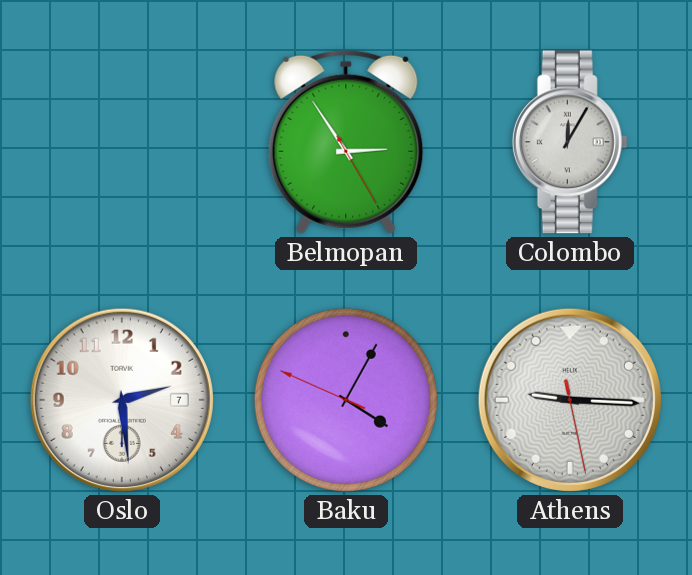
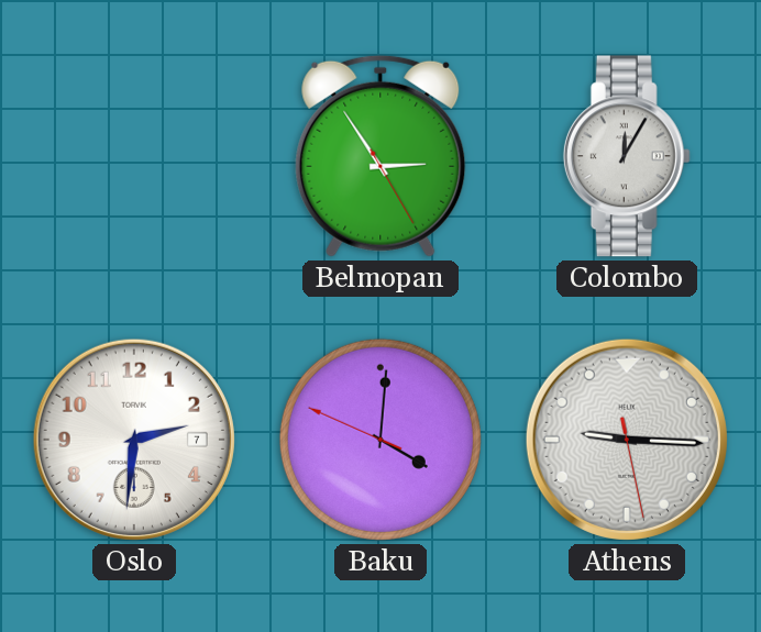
Oslo: 2:29 -> 2:31 (134, 440)
Baku: 4:04 -> 4:00 (380, 440)
